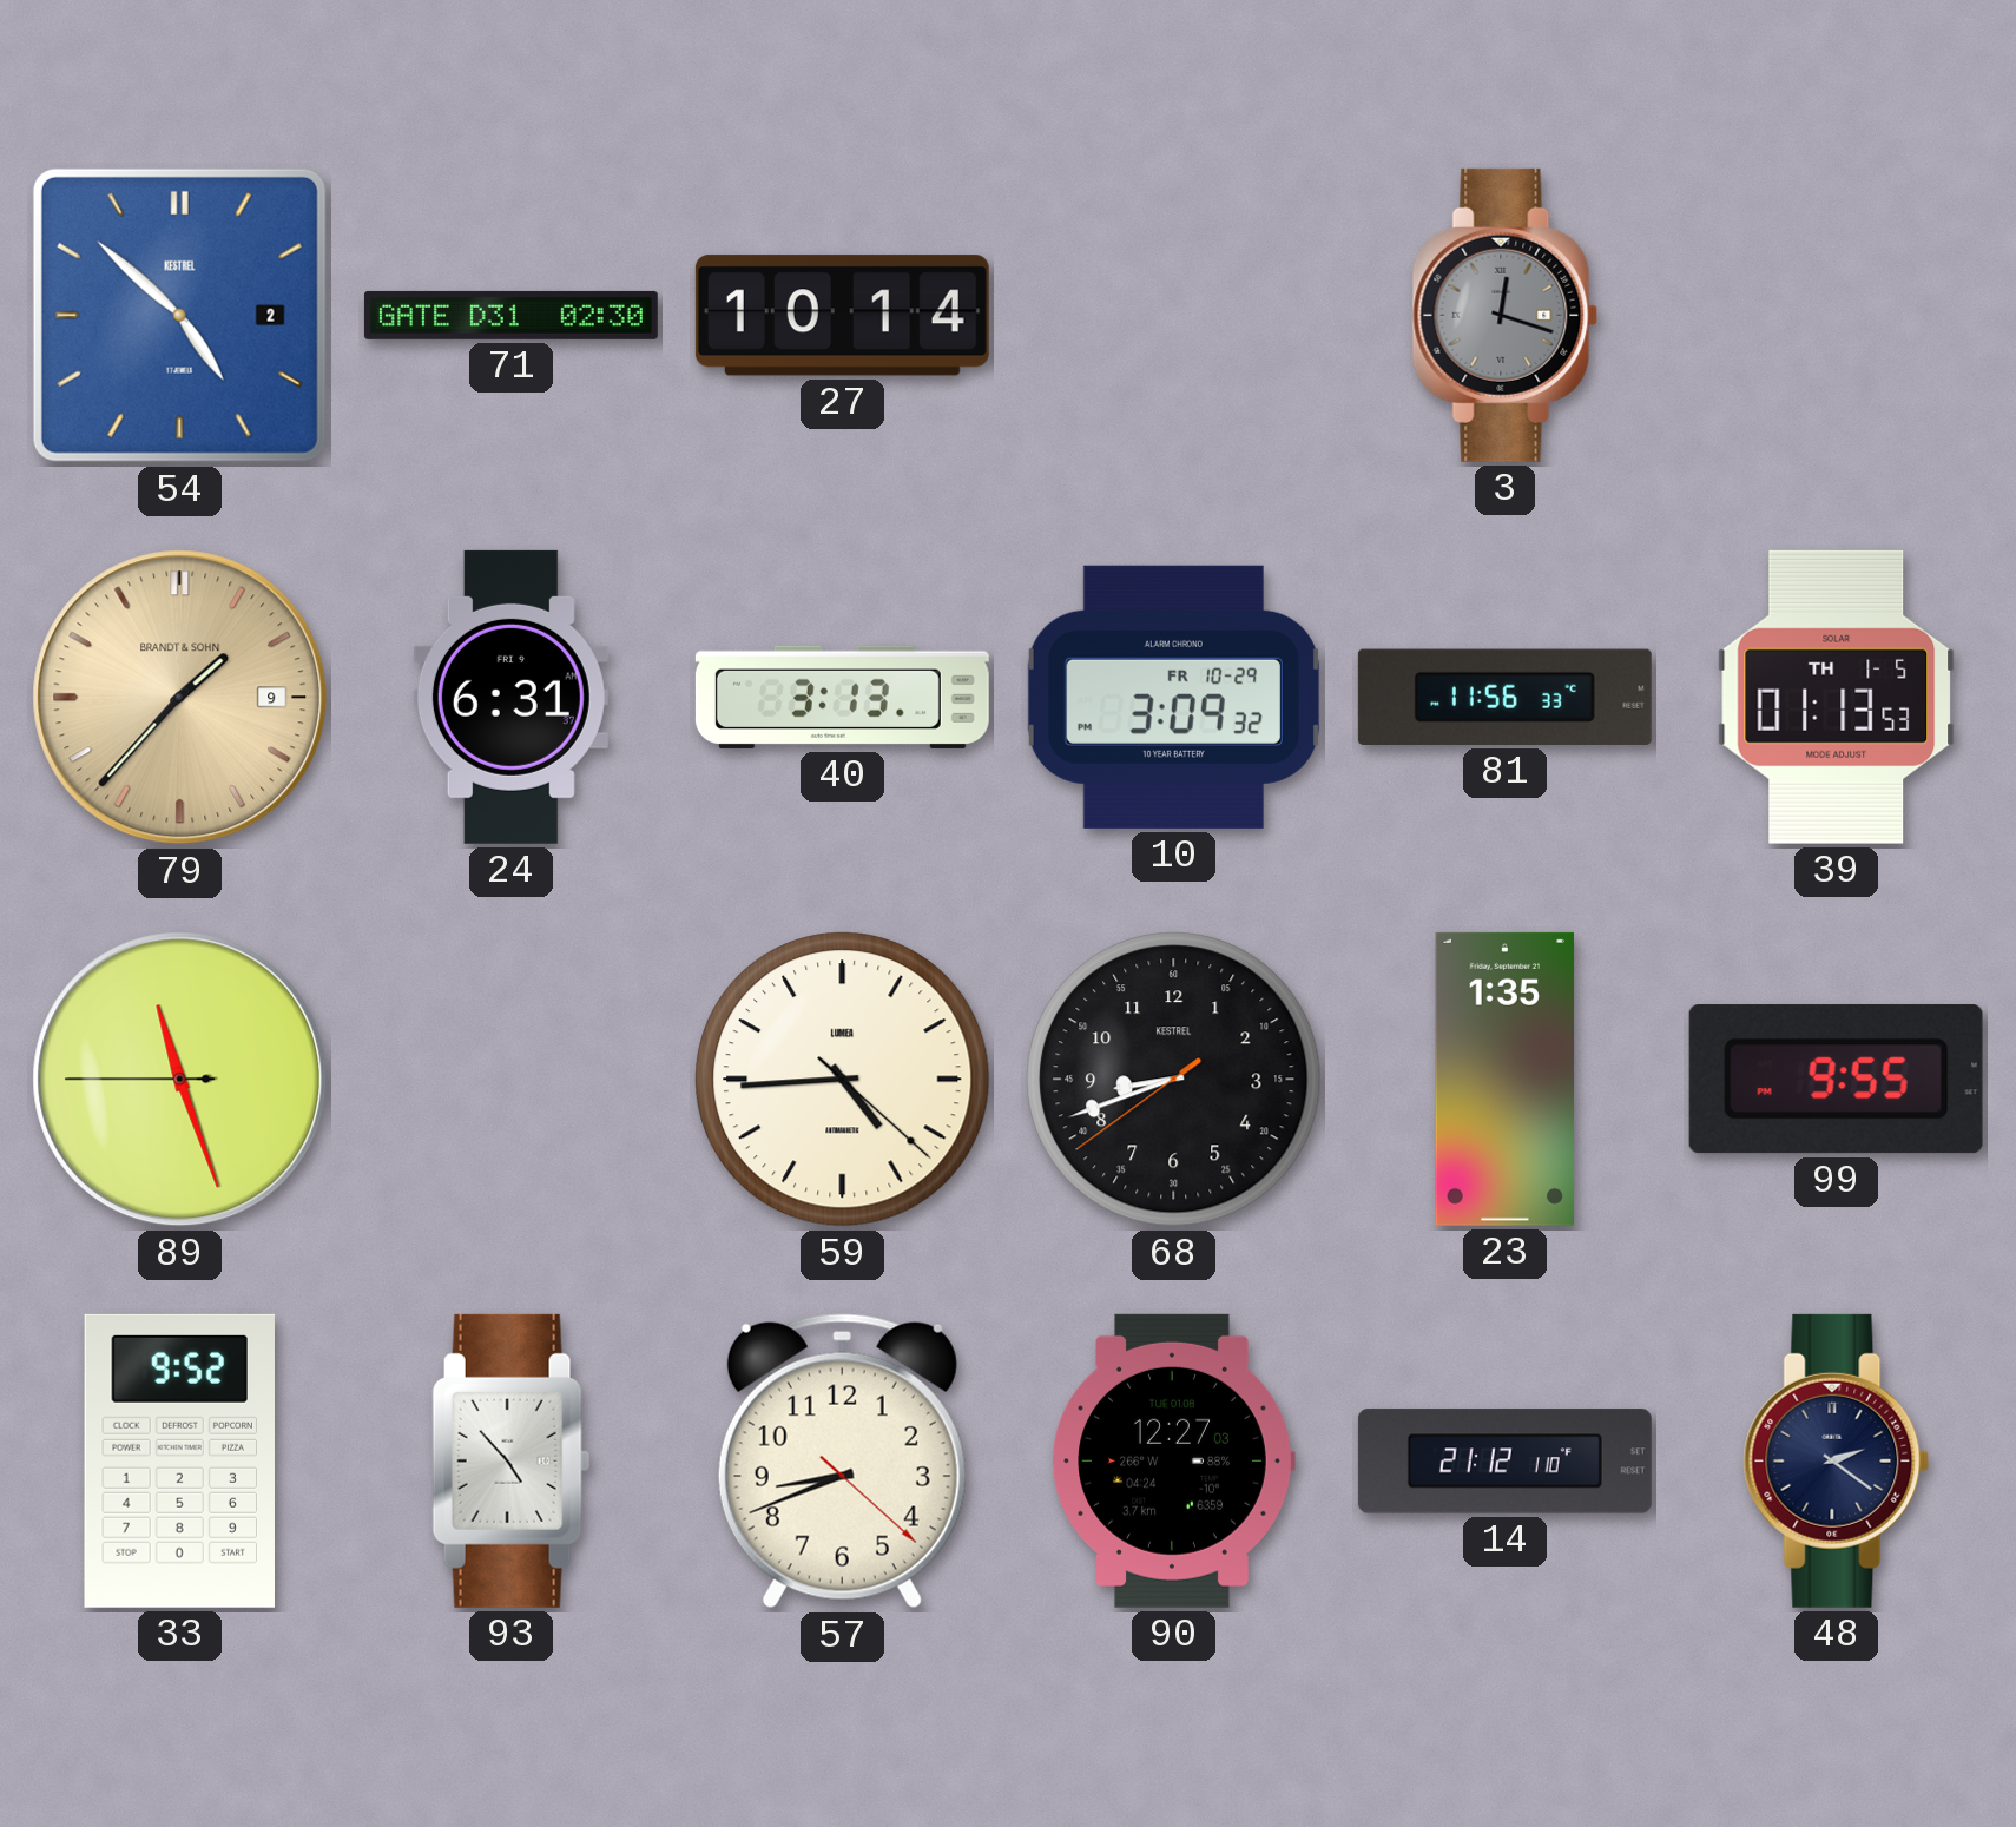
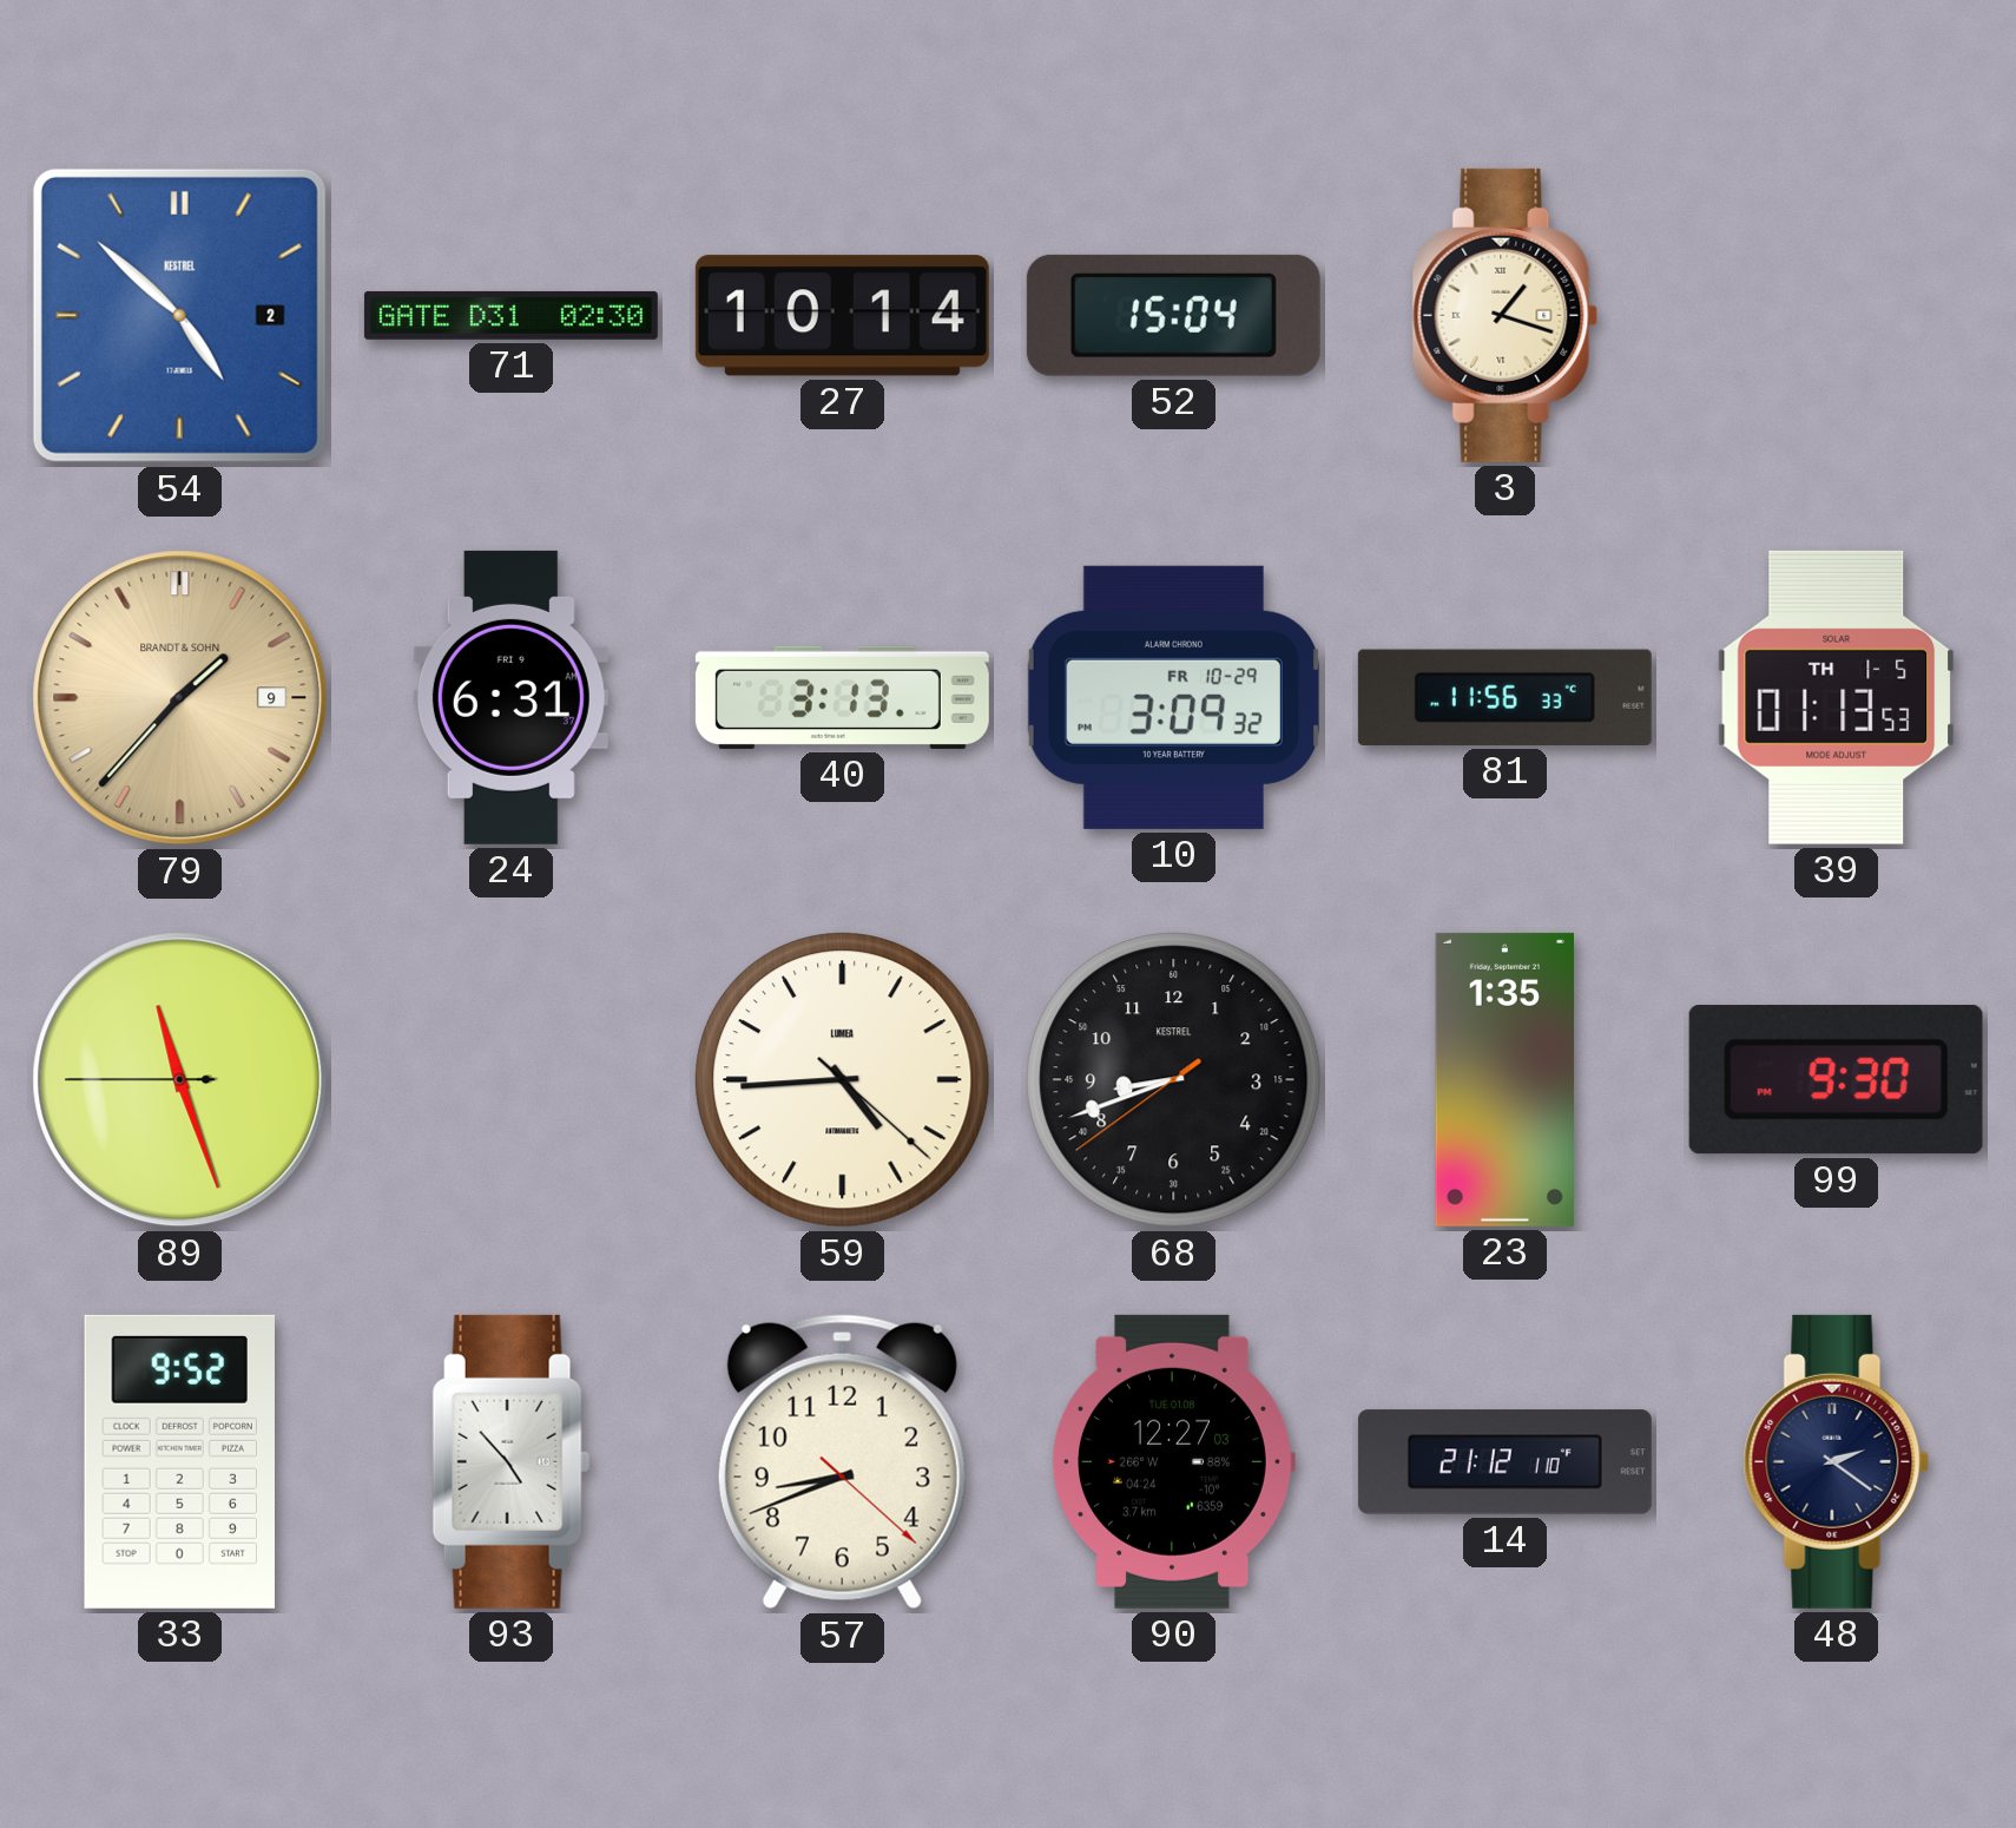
52: none -> 15:04 (1173, 315)
3: 12:18 -> 1:18 (1506, 315)
3 dial: grey -> cream (1506, 315)
99: 9:55 -> 9:30 (1836, 1080)
